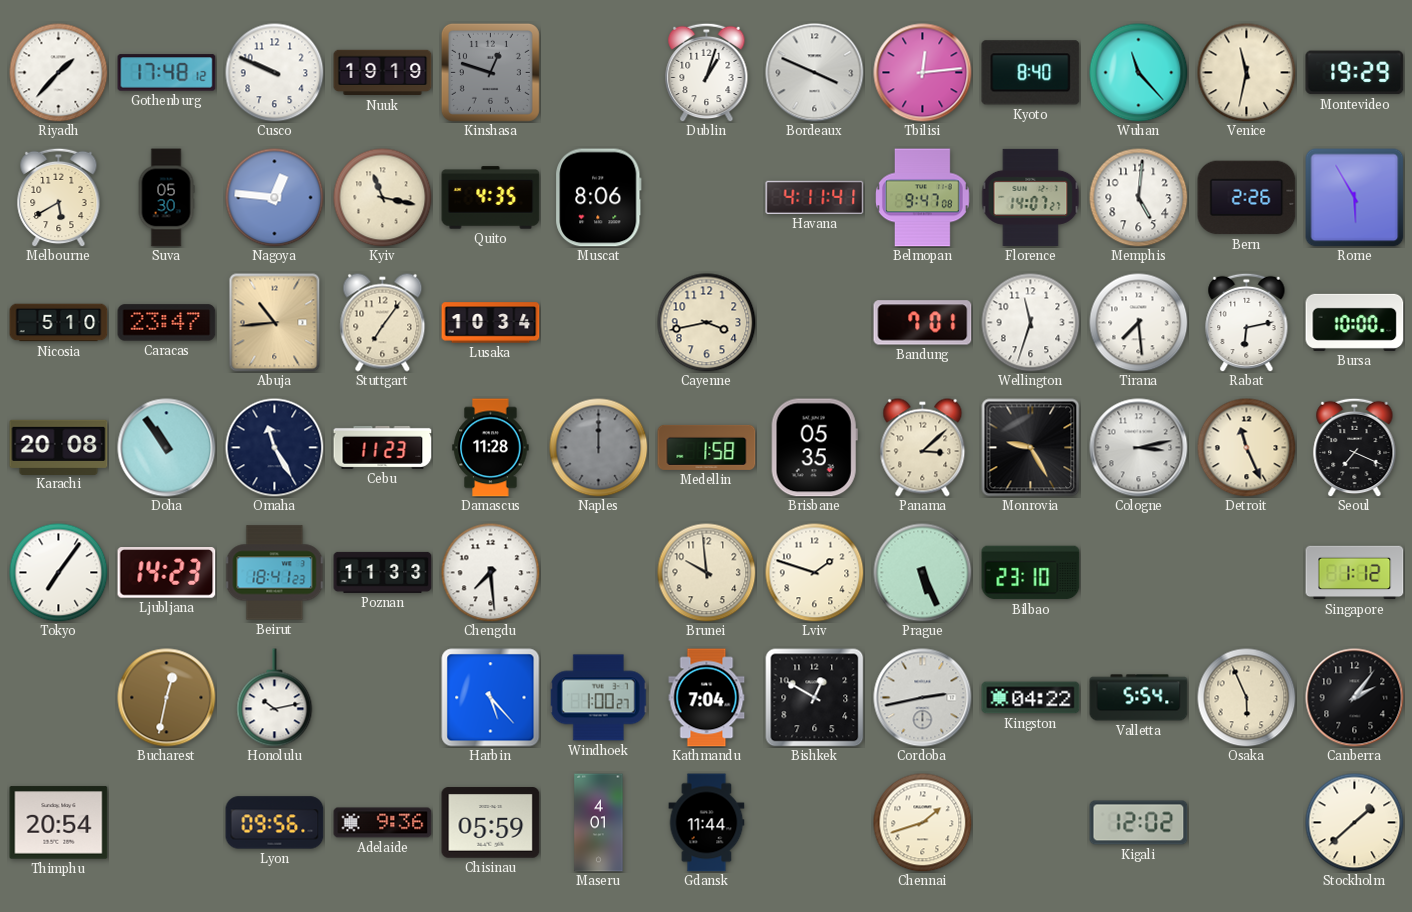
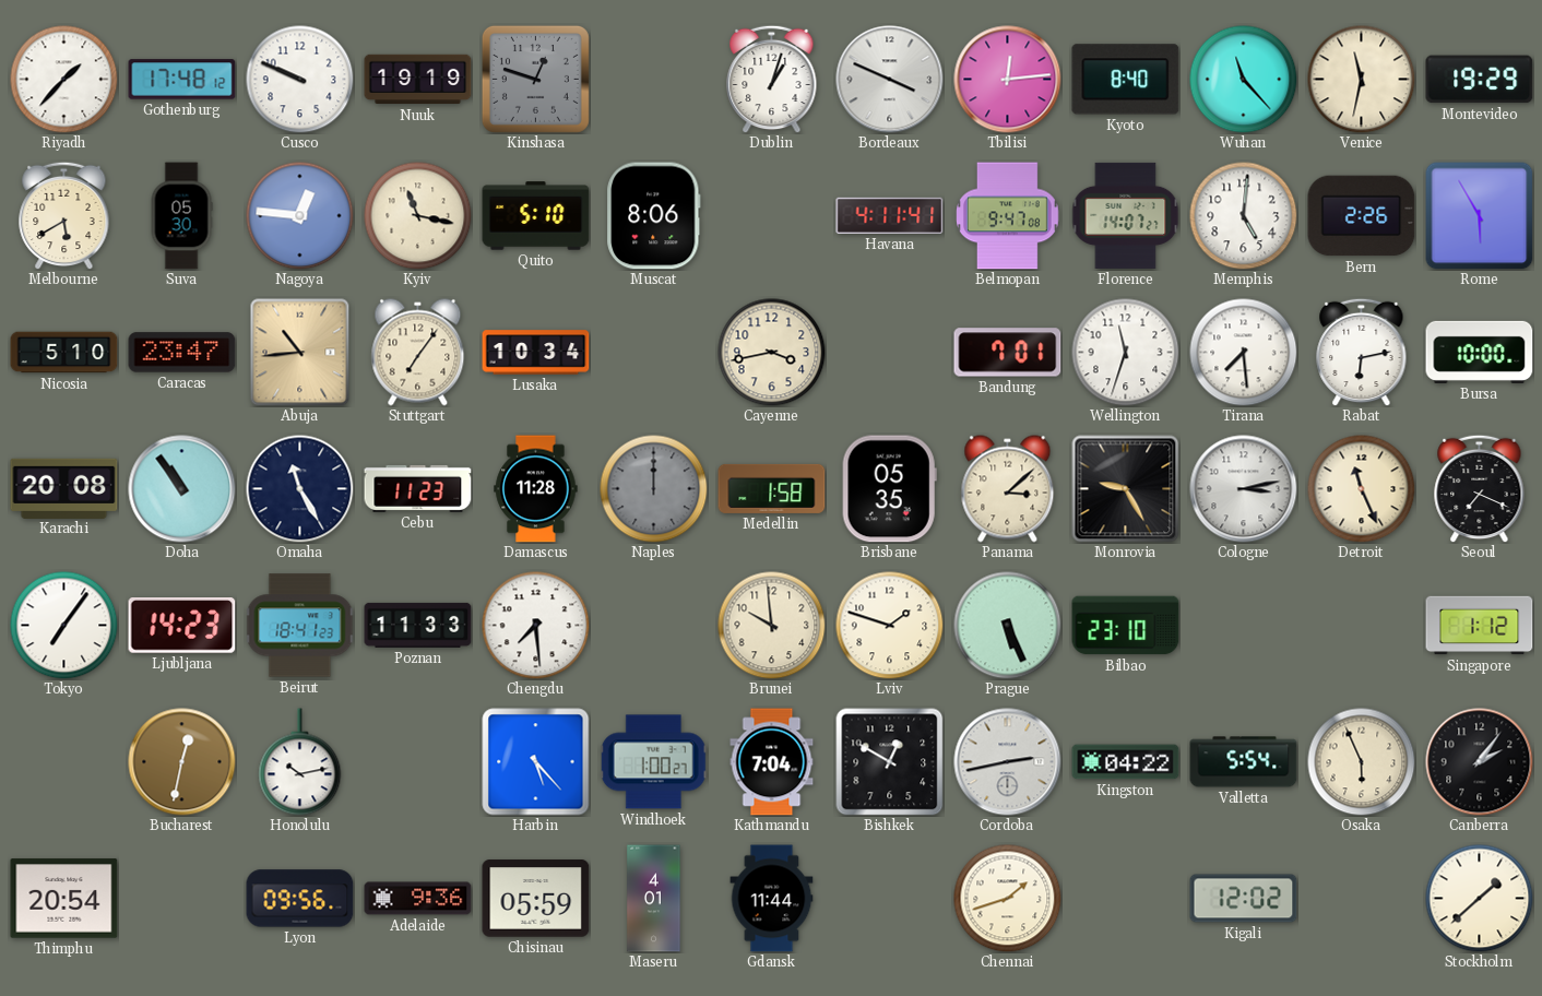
Quito: 4:35 -> 5:10 (536, 216)
